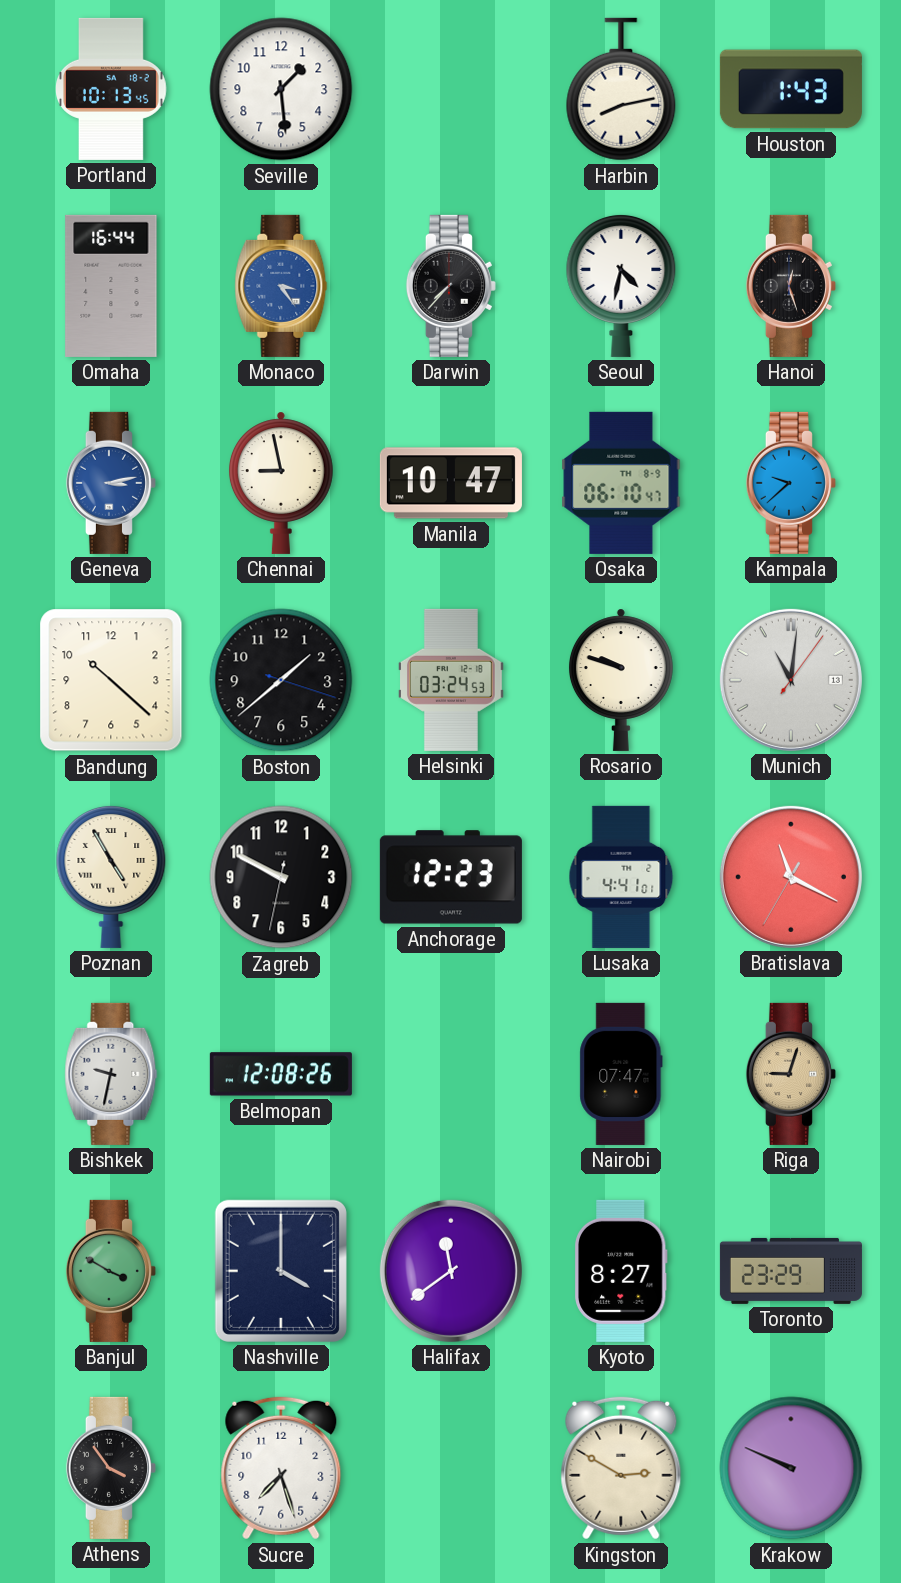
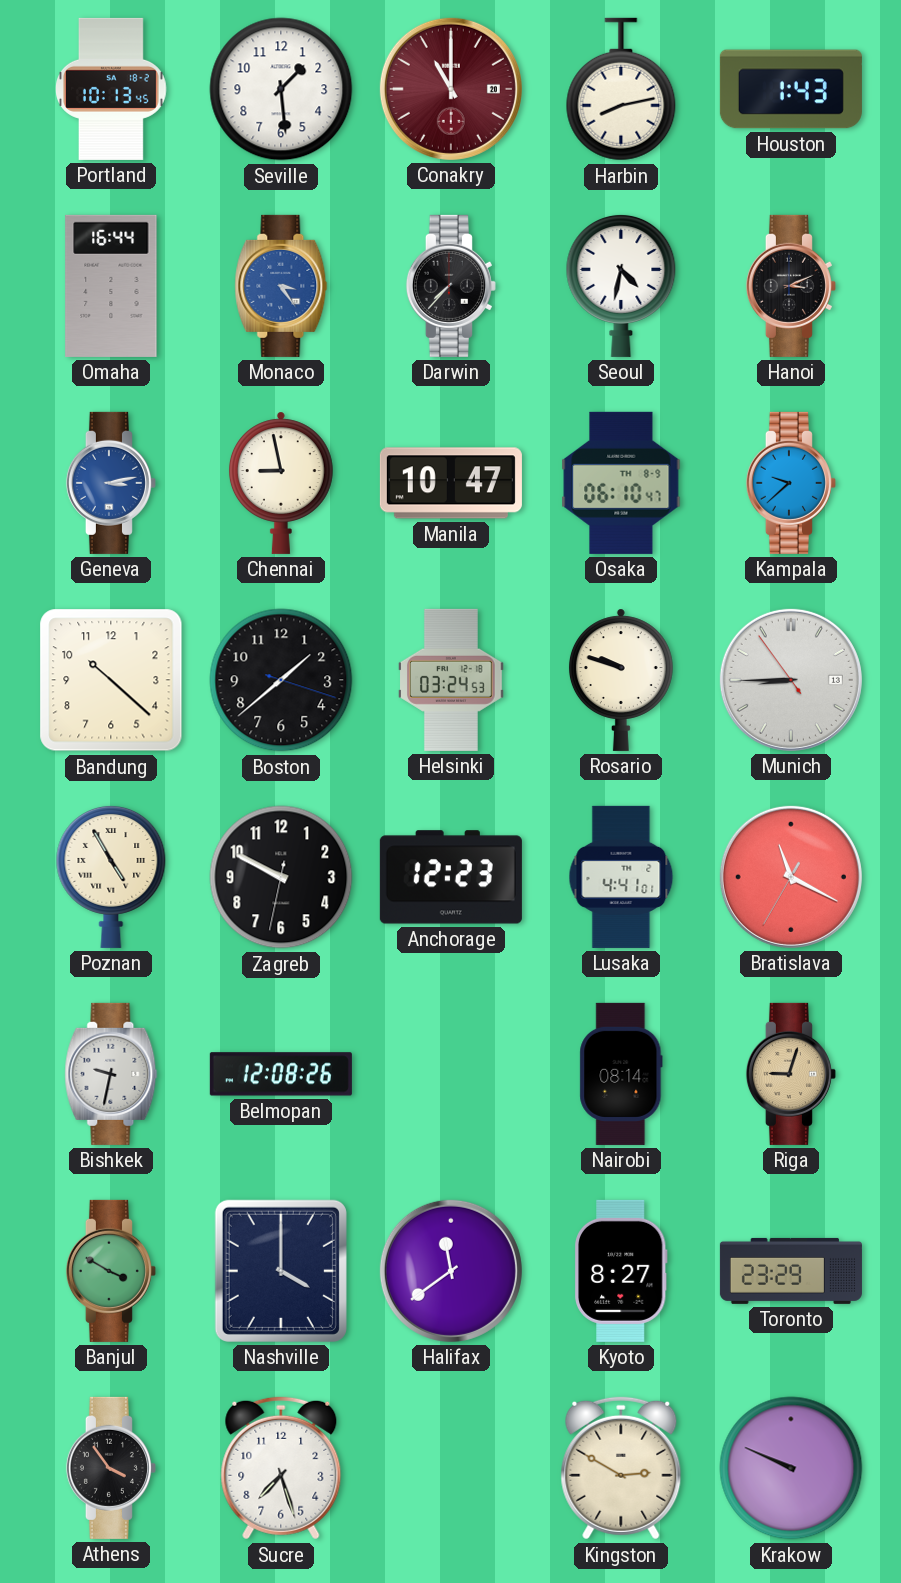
Conakry: none -> 11:00 (451, 89)
Hanoi: 12:27 -> 3:11 (791, 286)
Munich: 11:01 -> 8:44 (791, 680)
Nairobi: 07:47 -> 08:14 (621, 1074)
